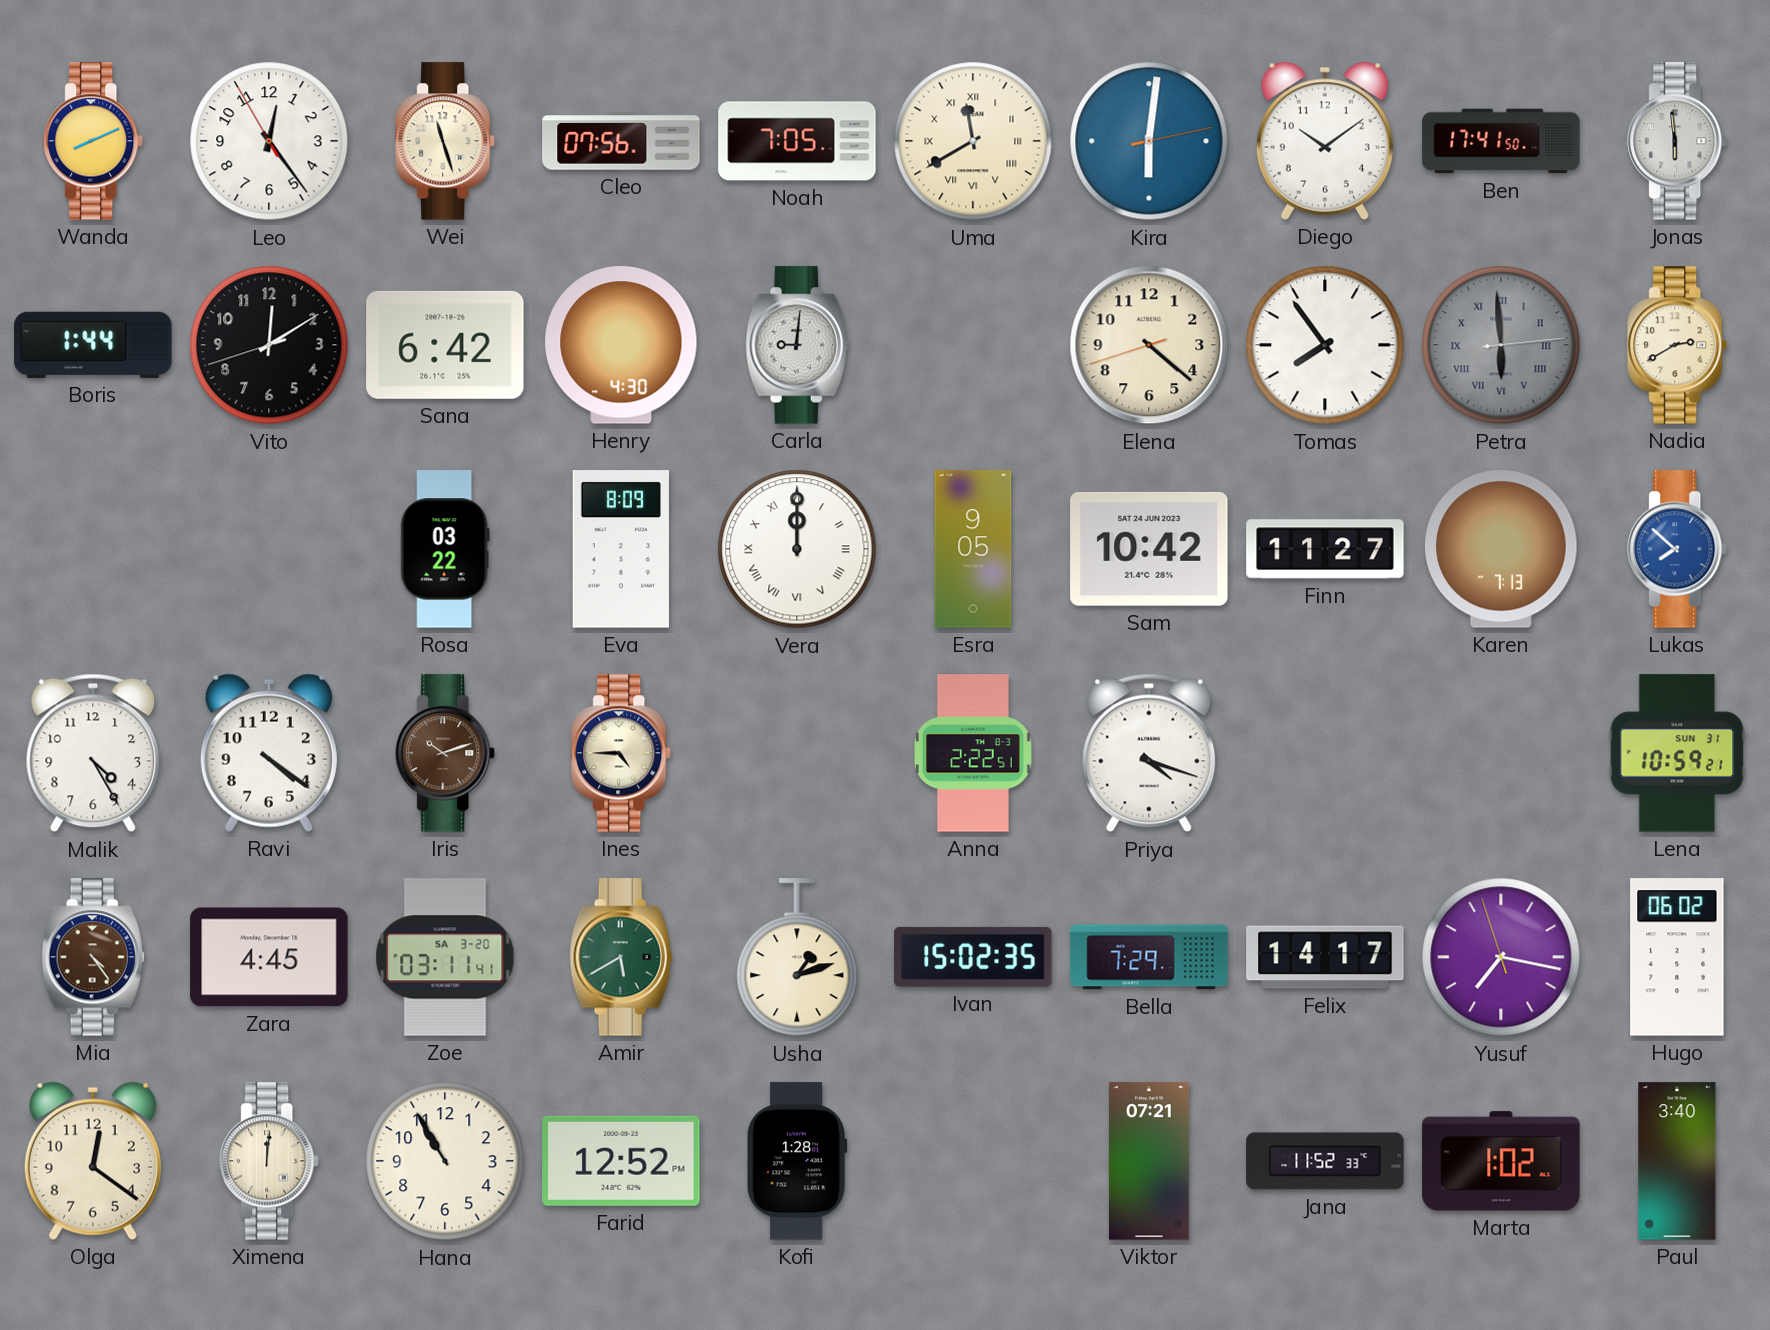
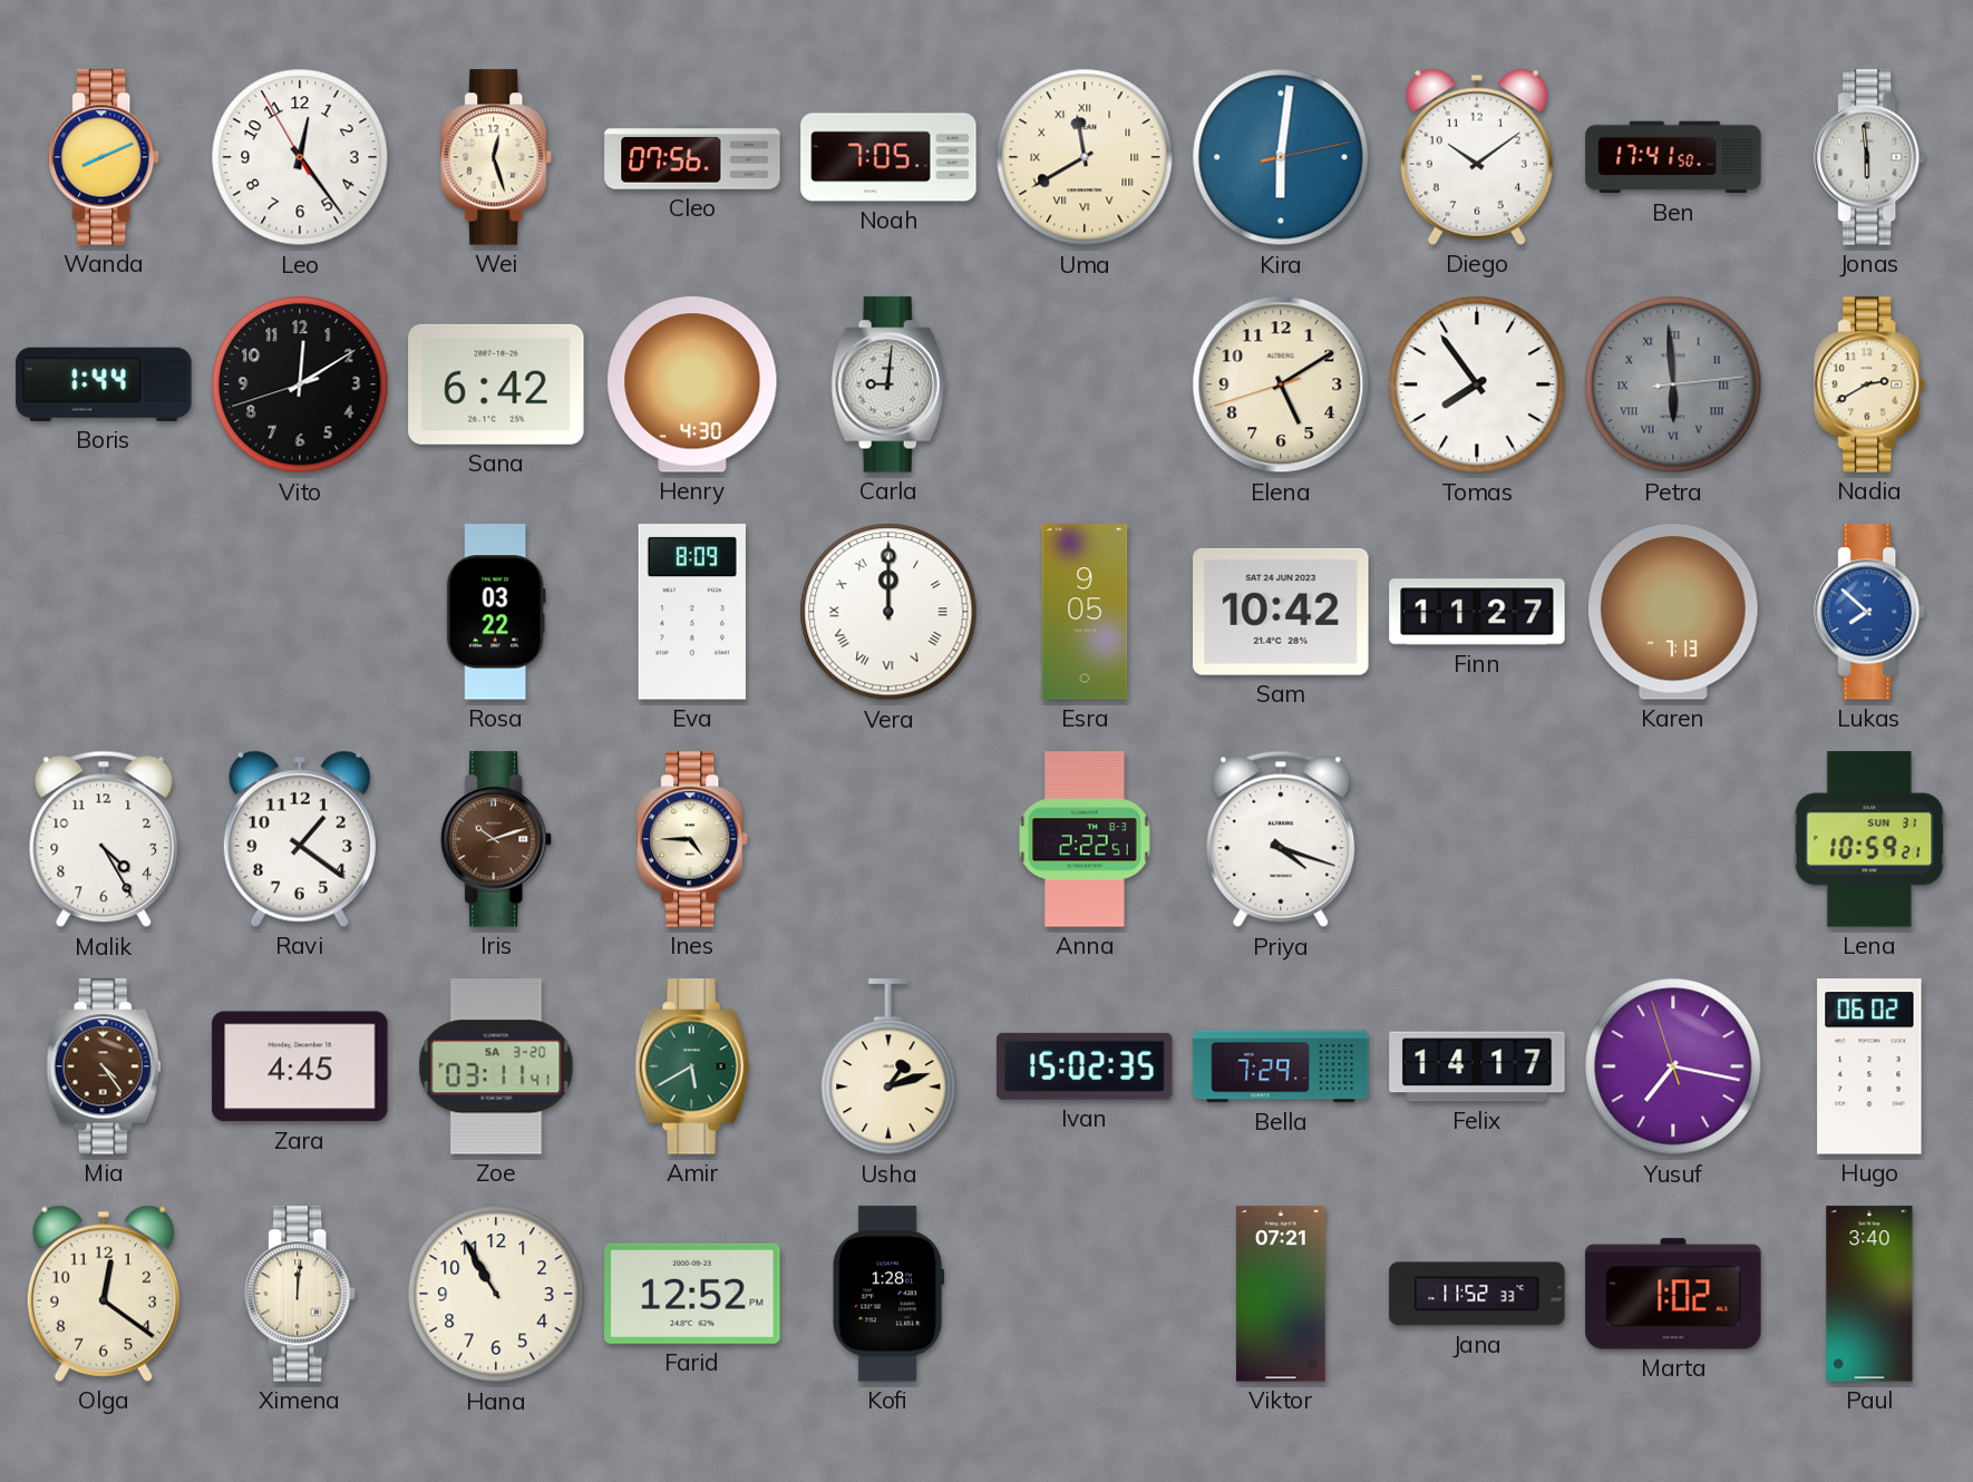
Wei: 11:27 -> 12:27 (497, 157)
Elena: 4:21 -> 5:09 (1281, 384)
Ravi: 4:21 -> 1:21 (300, 839)
